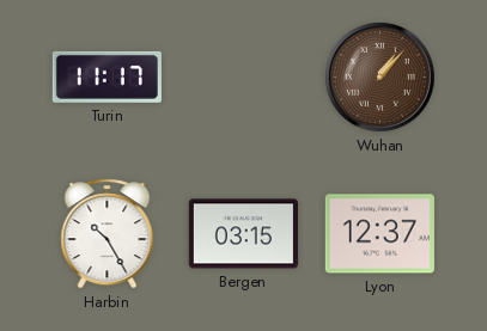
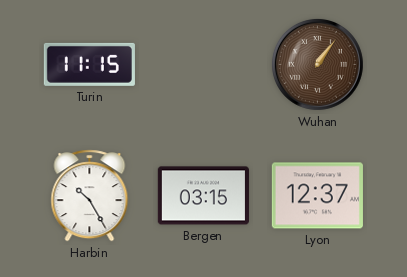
Turin: 11:17 -> 11:15 (89, 64)
Wuhan: 1:07 -> 1:06 (317, 64)
